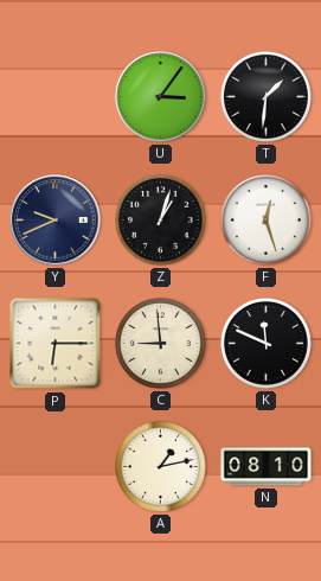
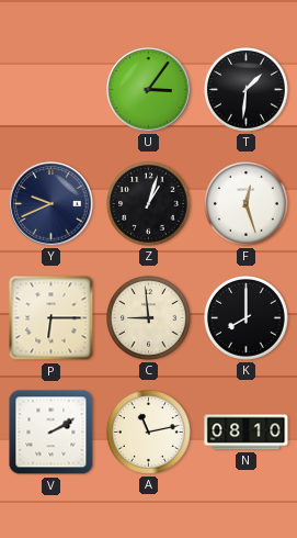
K: 11:49 -> 8:00 (247, 318)
V: none -> 2:10 (52, 433)
A: 1:13 -> 11:13 (149, 433)
